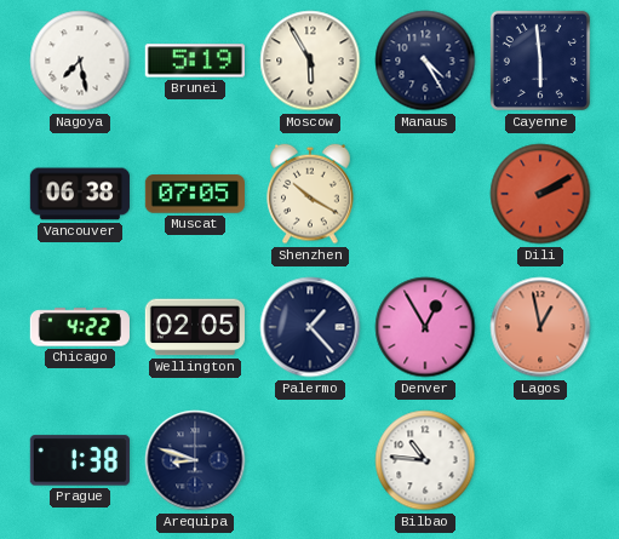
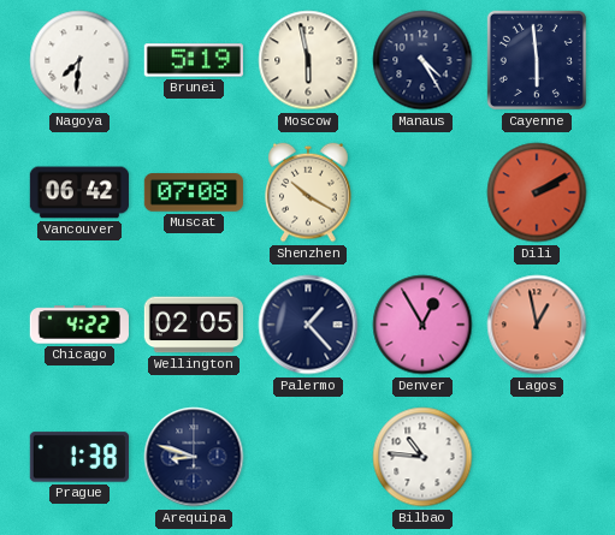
Nagoya: 7:28 -> 7:31 (79, 60)
Moscow: 5:55 -> 5:58 (308, 60)
Vancouver: 06:38 -> 06:42 (78, 192)
Muscat: 07:05 -> 07:08 (194, 192)
